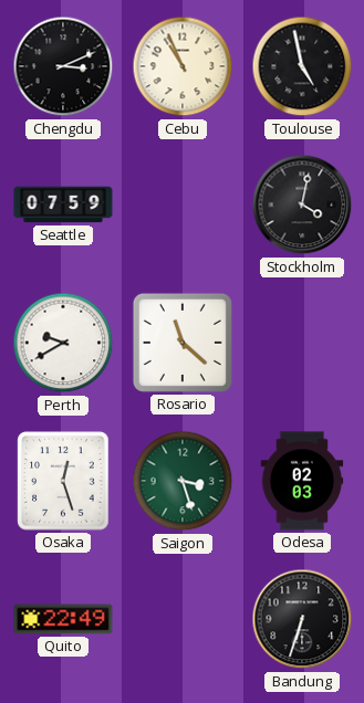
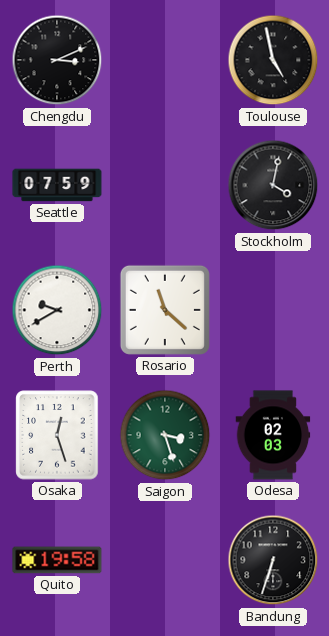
Cebu: 10:56 -> none (183, 66)
Quito: 22:49 -> 19:58 (57, 560)
